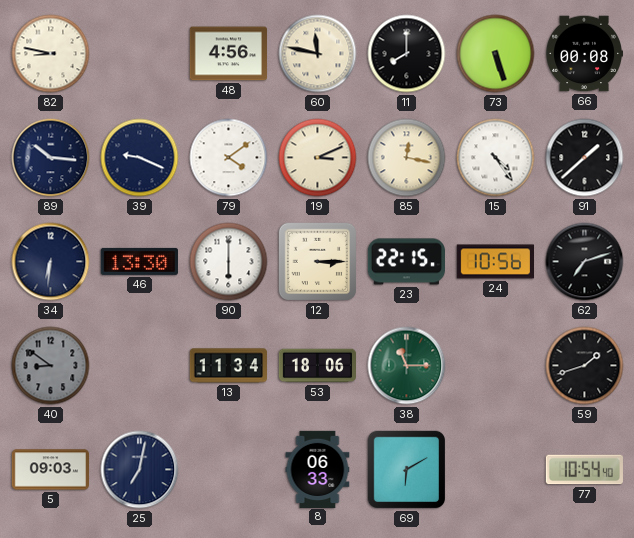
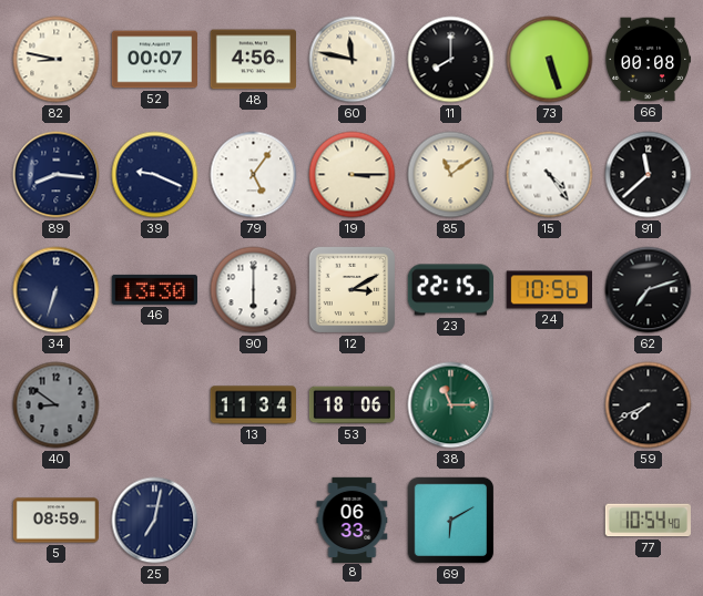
52: none -> 00:07 (154, 60)
89: 10:16 -> 8:16 (57, 175)
79: 4:09 -> 5:06 (254, 175)
19: 3:11 -> 3:15 (353, 175)
85: 12:17 -> 11:09 (451, 175)
91: 1:38 -> 11:38 (649, 175)
34: 6:31 -> 6:33 (57, 290)
12: 3:15 -> 3:10 (353, 290)
59: 1:42 -> 7:41 (649, 405)
5: 09:03 -> 08:59 (55, 521)
